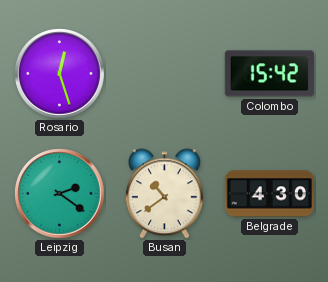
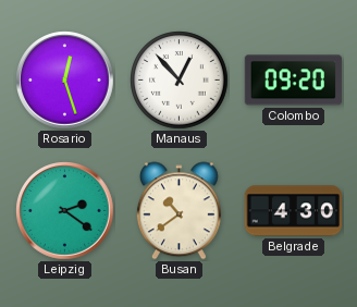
Manaus: none -> 12:53 (180, 81)
Colombo: 15:42 -> 09:20 (293, 81)
